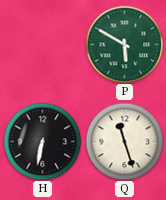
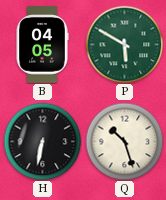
B: none -> 04:05 (42, 45)
Q: 11:27 -> 10:27 (124, 141)
